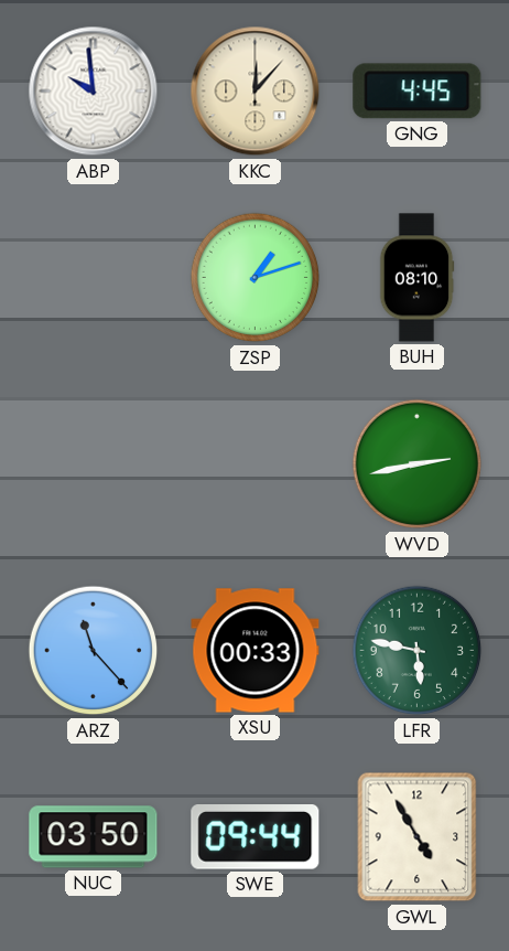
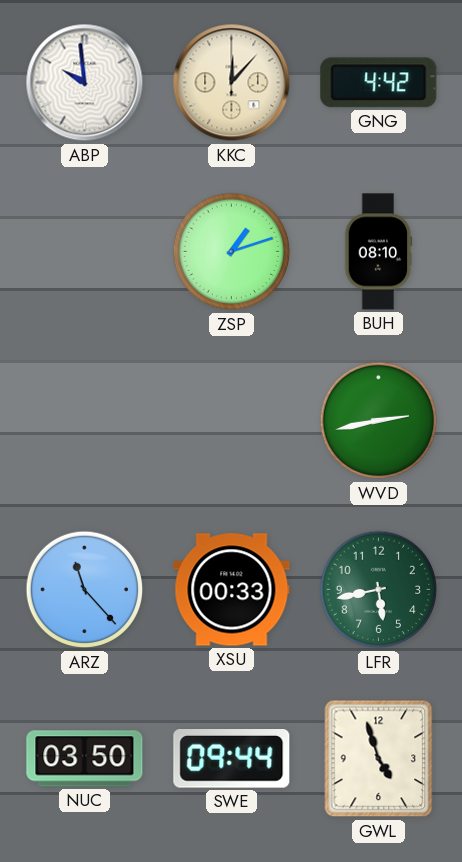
GNG: 4:45 -> 4:42 (379, 83)
LFR: 5:47 -> 5:43 (379, 590)
GWL: 4:55 -> 4:57 (379, 759)
